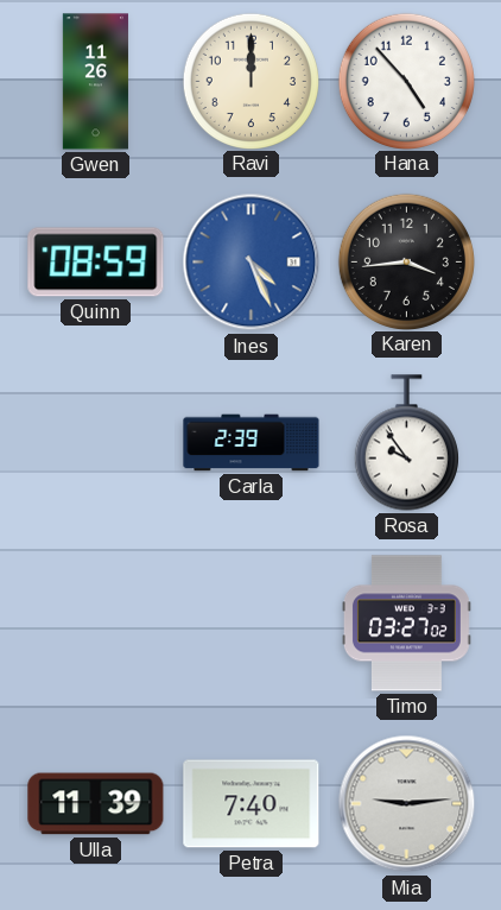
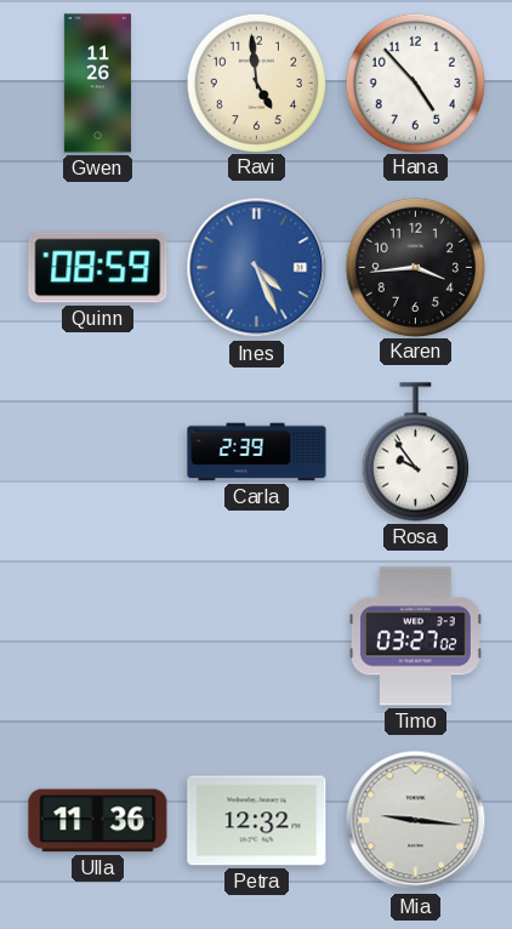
Ravi: 12:00 -> 4:59 (256, 82)
Ulla: 11:39 -> 11:36 (98, 821)
Petra: 7:40 -> 12:32 (257, 821)
Mia: 9:14 -> 9:16 (416, 821)
